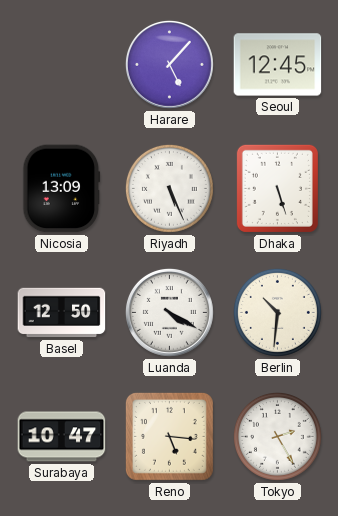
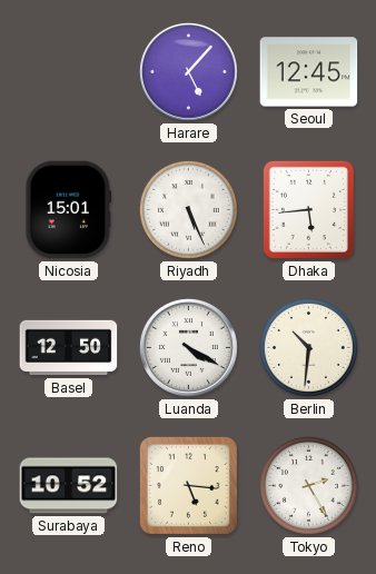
Nicosia: 13:09 -> 15:01 (69, 210)
Dhaka: 5:27 -> 5:44 (308, 209)
Surabaya: 10:47 -> 10:52 (69, 486)
